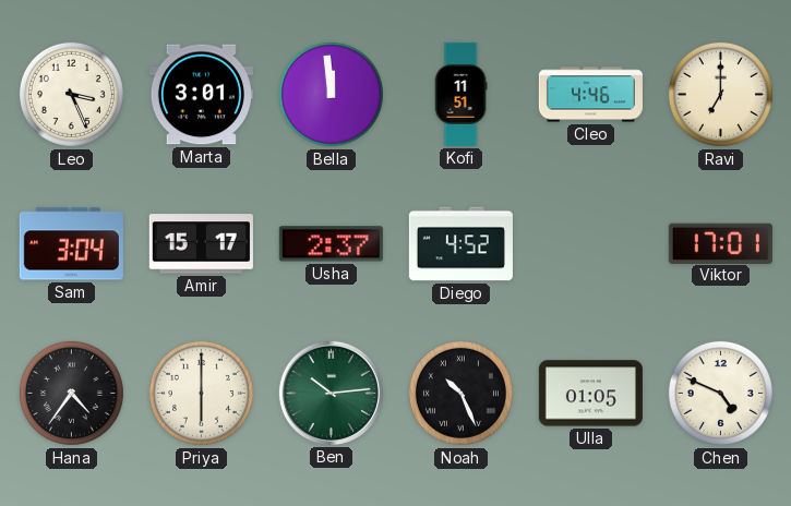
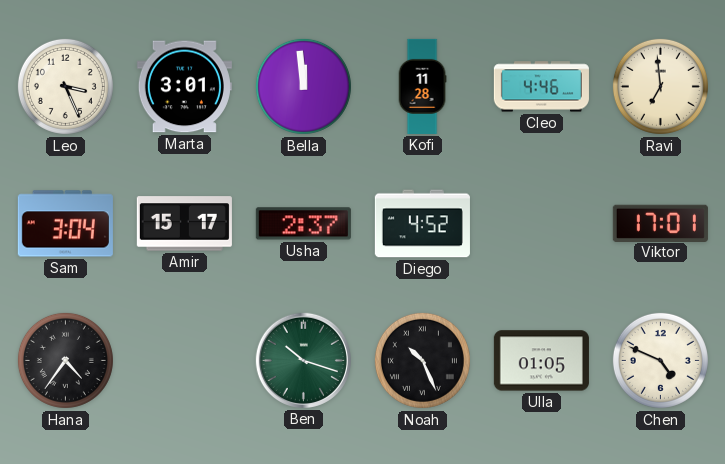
Kofi: 11:51 -> 11:28 (422, 86)
Ravi: 7:00 -> 6:59 (660, 86)
Priya: 6:00 -> none (201, 393)
Ben: 10:14 -> 10:18 (303, 360)
